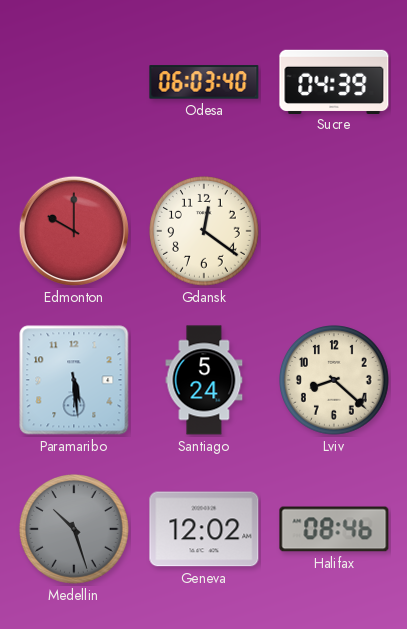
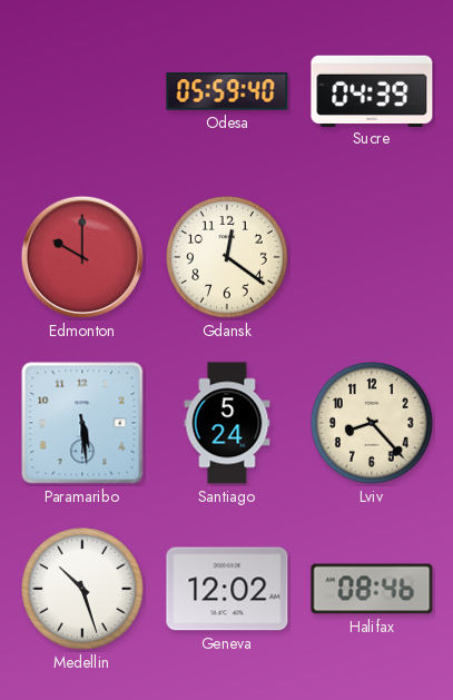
Odesa: 06:03 -> 05:59 (227, 91)
Lviv: 8:22 -> 8:23 (373, 424)
Medellin dial: grey -> white (83, 590)
